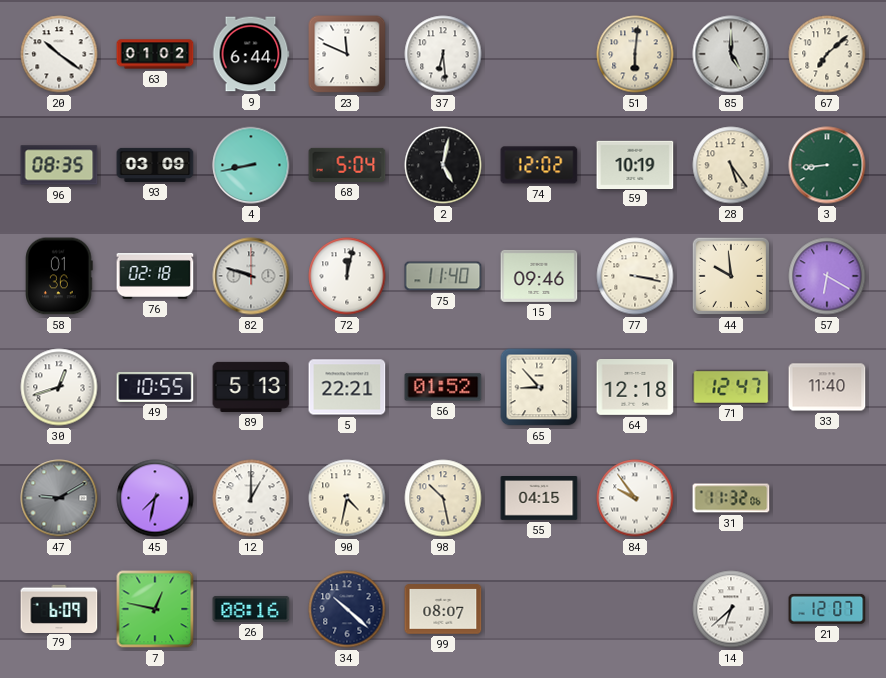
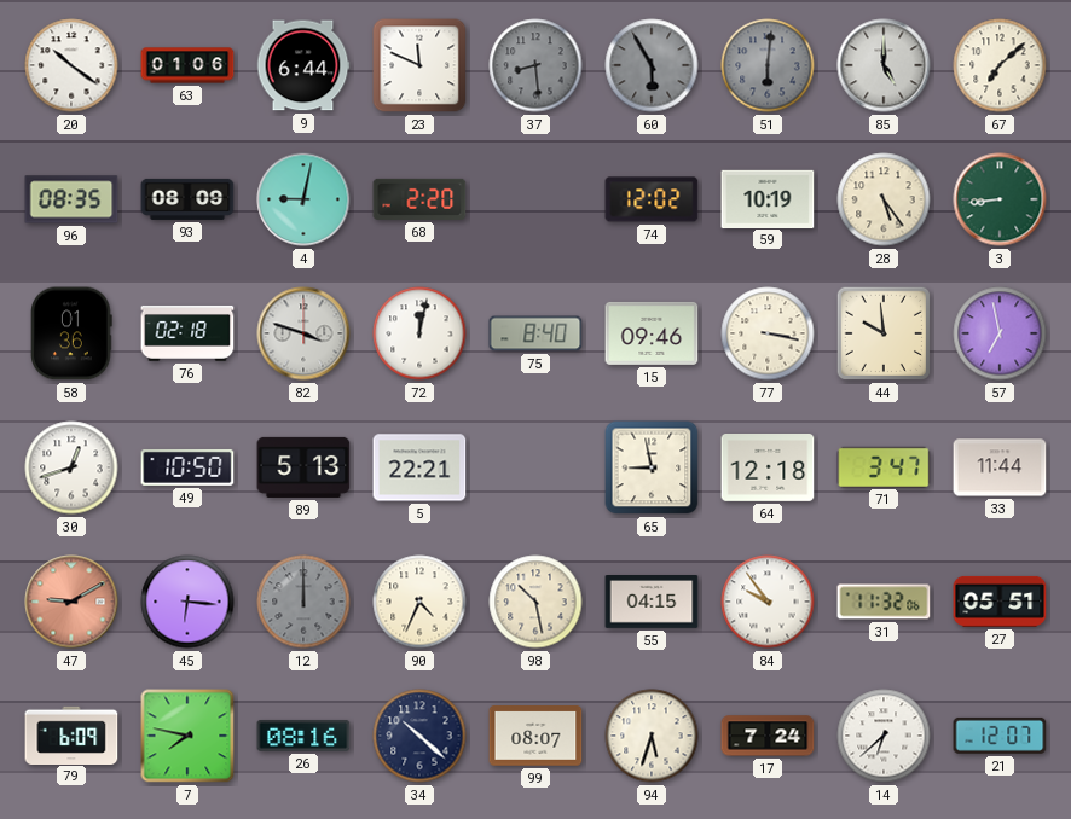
63: 01:02 -> 01:06 (187, 65)
37: 6:29 -> 8:29 (535, 65)
37 dial: white -> grey (535, 65)
60: none -> 5:55 (652, 65)
51 dial: cream -> grey (768, 65)
93: 03:09 -> 08:09 (187, 199)
4: 8:43 -> 9:02 (303, 199)
68: 5:04 -> 2:20 (419, 199)
2: 5:02 -> none (443, 165)
82: 9:48 -> 3:48 (303, 333)
75: 11:40 -> 8:40 (535, 333)
57: 6:20 -> 6:58 (1000, 333)
49: 10:55 -> 10:50 (187, 467)
56: 01:52 -> none (443, 387)
65: 8:53 -> 8:58 (652, 467)
71: 12:47 -> 3:47 (884, 466)
33: 11:40 -> 11:44 (1000, 467)
47 dial: grey -> salmon (71, 602)
45: 7:32 -> 6:16 (187, 602)
12: 1:00 -> 12:00 (303, 602)
12 dial: white -> grey (303, 602)
90: 4:32 -> 4:34 (419, 602)
27: none -> 05:51 (1000, 602)
7: 12:47 -> 7:47 (187, 736)
94: none -> 5:33 (652, 736)
17: none -> 7:24 (768, 736)
